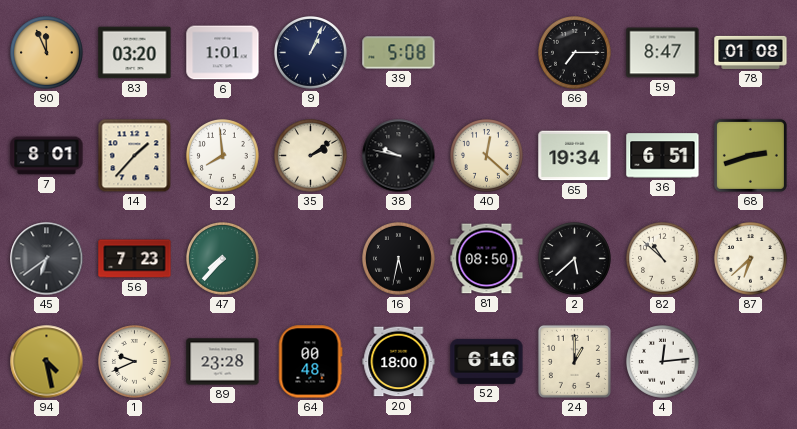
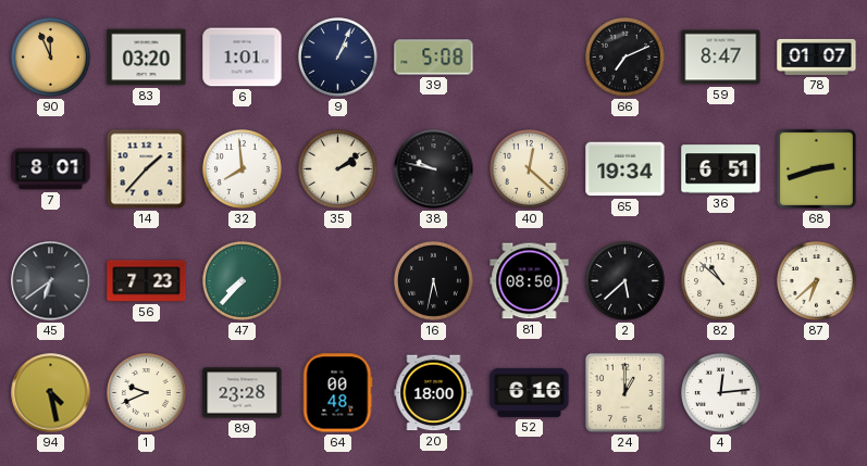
66: 7:15 -> 7:11 (626, 58)
78: 01:08 -> 01:07 (817, 56)
